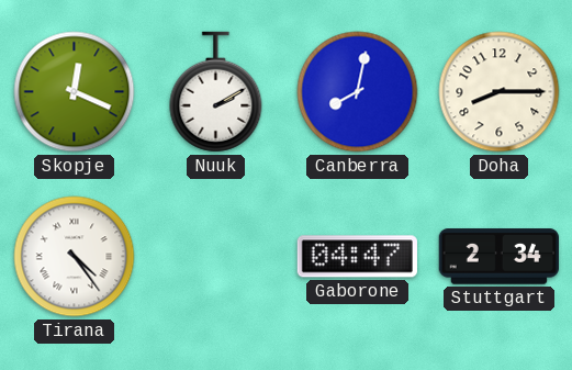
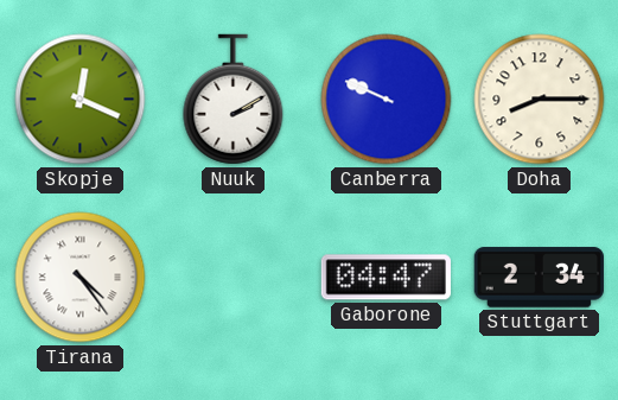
Canberra: 8:02 -> 9:49 (387, 100)
